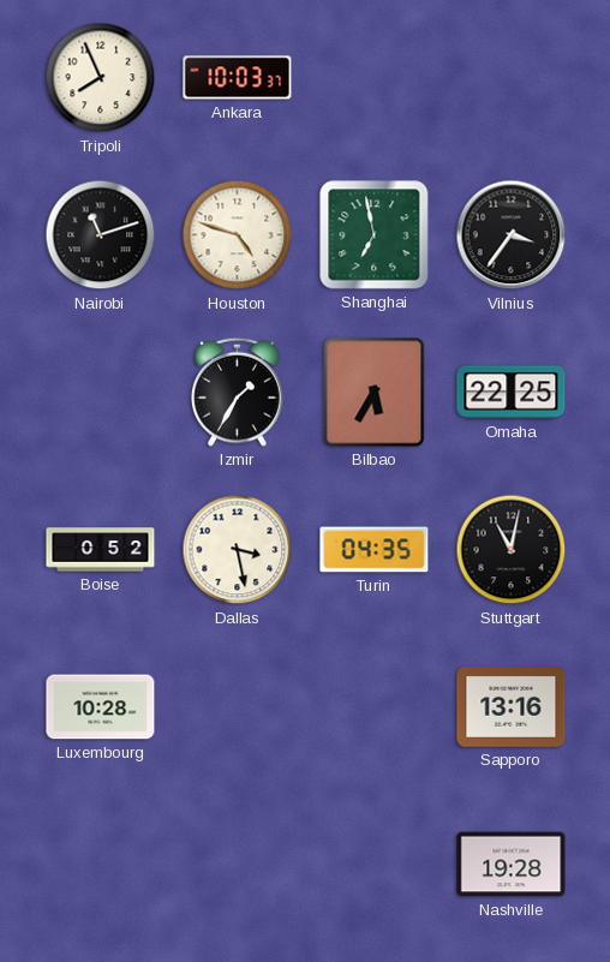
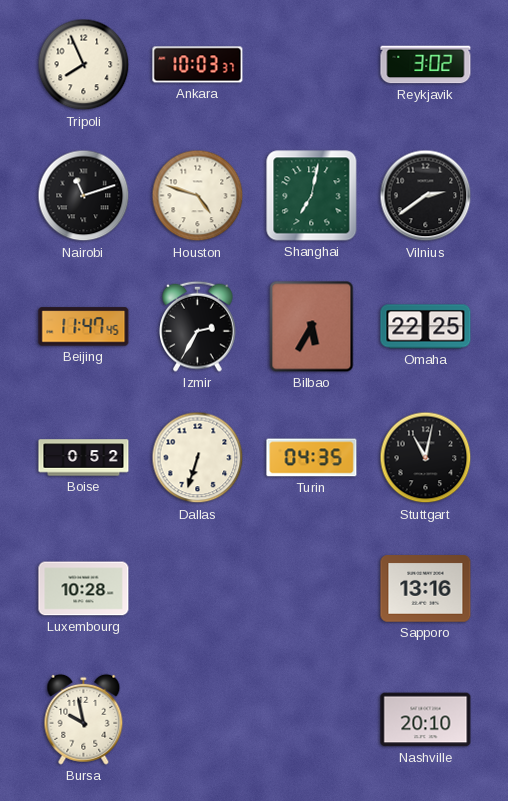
Reykjavik: none -> 3:02 (426, 65)
Shanghai: 6:58 -> 7:02 (312, 196)
Vilnius: 3:36 -> 2:39 (426, 196)
Beijing: none -> 11:47 (84, 327)
Izmir: 1:35 -> 2:35 (198, 326)
Dallas: 3:28 -> 6:33 (198, 458)
Bursa: none -> 9:58 (84, 719)
Nashville: 19:28 -> 20:10 (426, 720)
